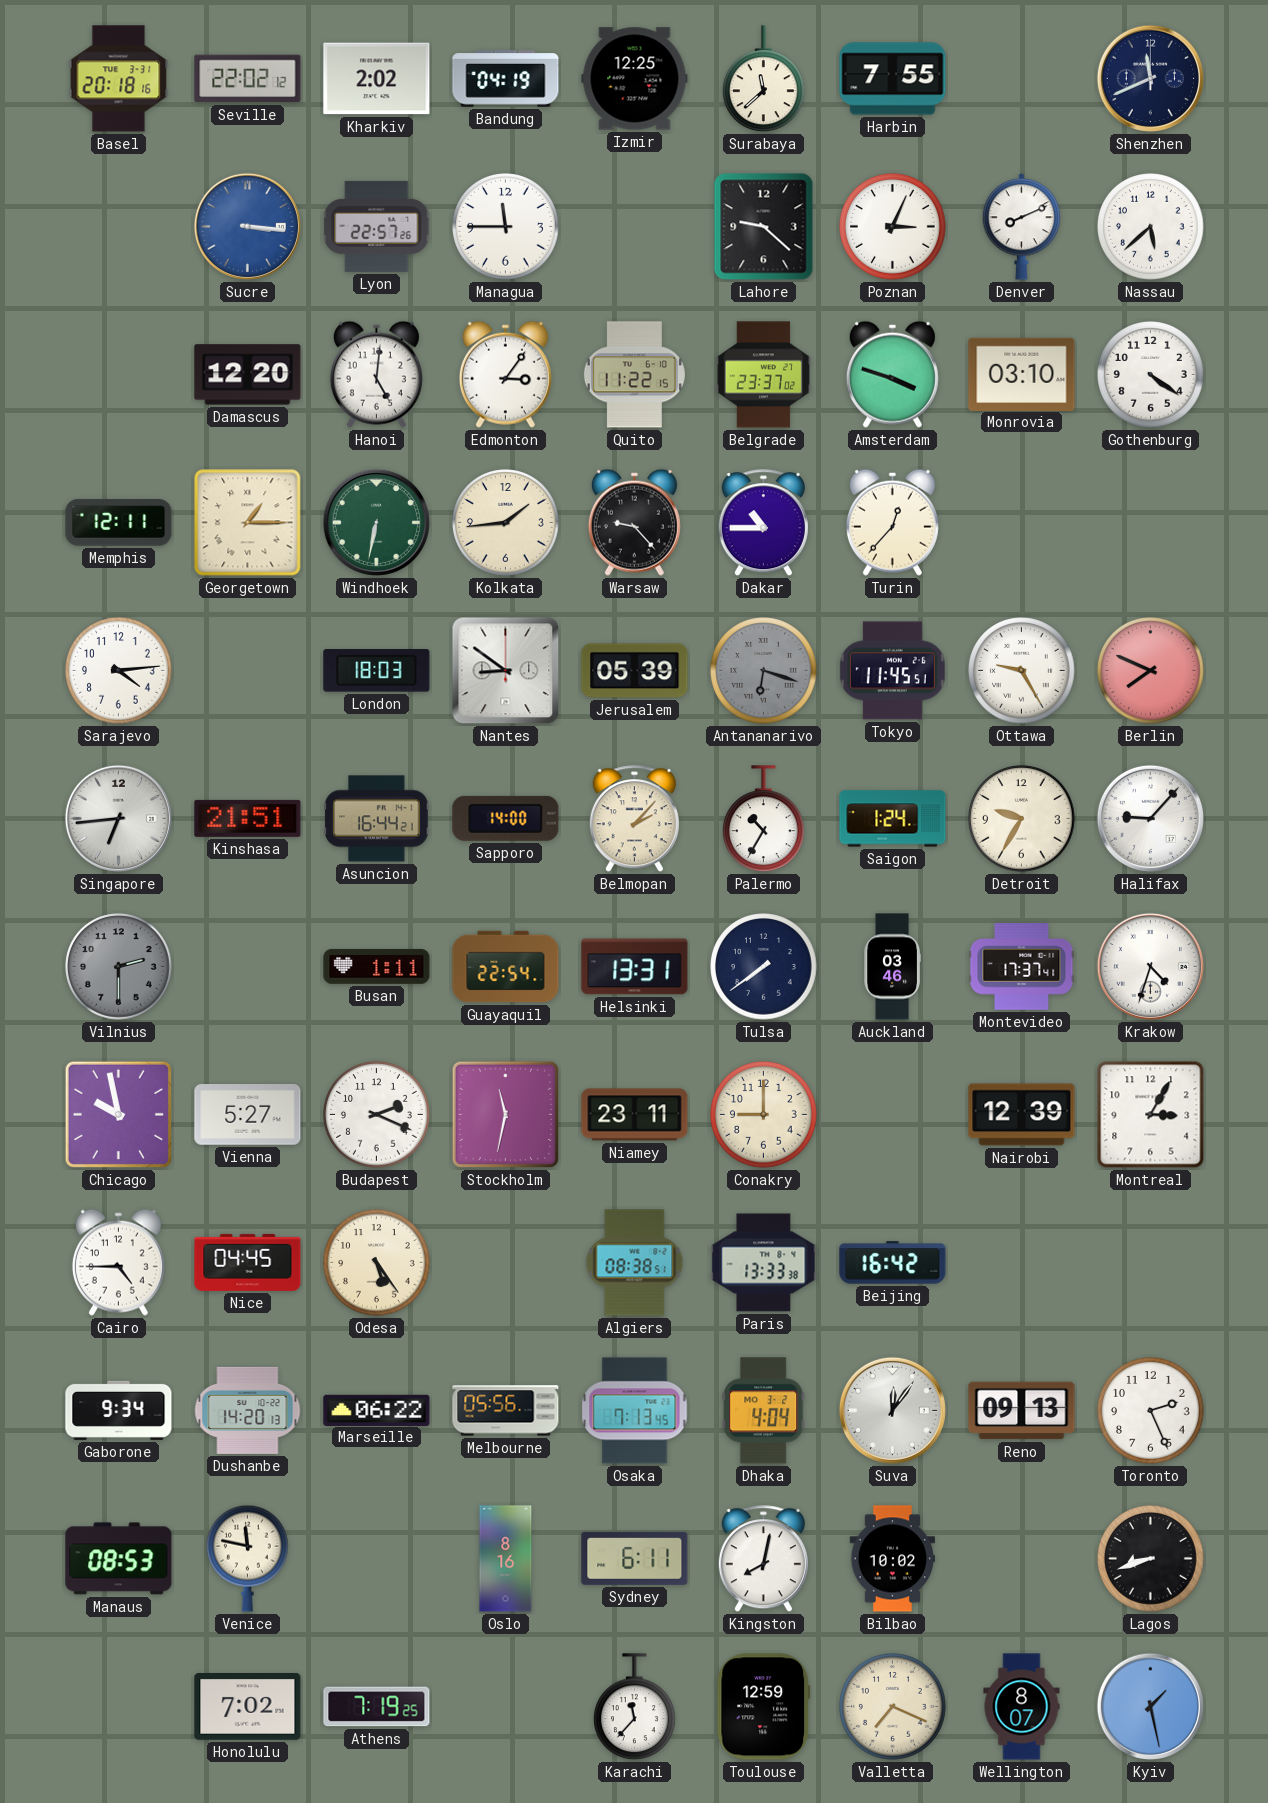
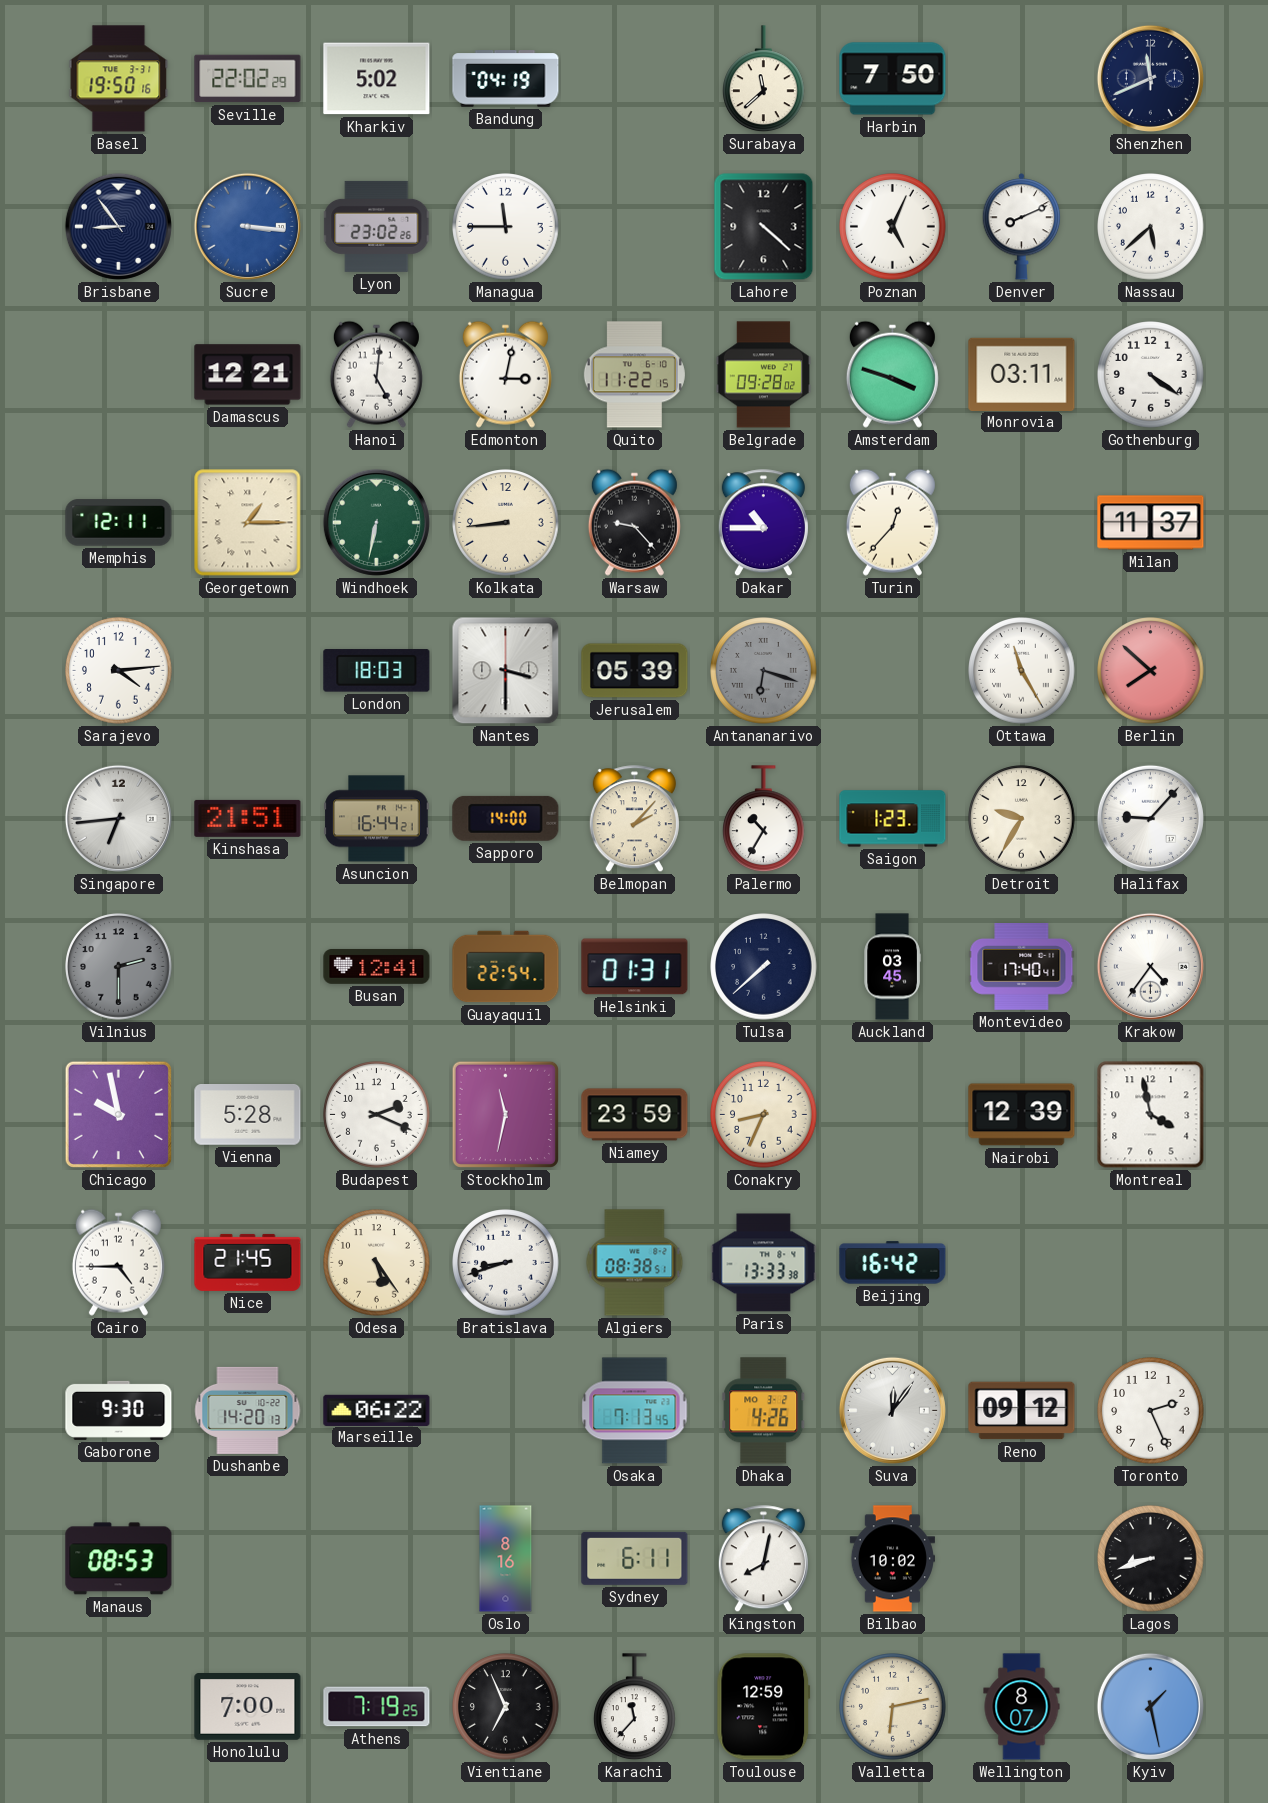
Basel: 20:18 -> 19:50 (119, 79)
Seville: 22:02:12 -> 22:02:29 (248, 79)
Kharkiv: 2:02 -> 5:02 (377, 79)
Izmir: 12:25 -> none (635, 79)
Harbin: 7:55 -> 7:50 (893, 79)
Brisbane: none -> 8:54 (118, 226)
Lyon: 22:57 -> 23:02 (377, 226)
Lahore: 9:22 -> 4:22 (764, 227)
Poznan: 3:04 -> 5:04 (893, 227)
Damascus: 12:20 -> 12:21 (248, 375)
Edmonton: 3:06 -> 3:02 (505, 374)
Belgrade: 23:37 -> 09:28 (763, 375)
Monrovia: 03:10 -> 03:11 (1022, 374)
Kolkata: 1:44 -> 8:44 (506, 523)
Milan: none -> 11:37 (1151, 523)
Nantes: 8:51 -> 3:30 (506, 671)
Tokyo: 11:45 -> none (892, 671)
Ottawa: 9:25 -> 11:25 (1022, 671)
Berlin: 7:49 -> 7:52 (1151, 671)
Saigon: 1:24 -> 1:23 (893, 819)
Busan: 1:11 -> 12:41 (377, 966)
Helsinki: 13:31 -> 01:31 (635, 967)
Tulsa: 7:39 -> 7:38 (764, 967)
Auckland: 03:46 -> 03:45 (892, 967)
Montevideo: 17:37 -> 17:40 (1022, 967)
Krakow: 4:33 -> 4:36 (1150, 966)
Vienna: 5:27 -> 5:28 (248, 1115)
Niamey: 23:11 -> 23:59 (635, 1115)
Conakry: 9:00 -> 8:34 (764, 1115)
Montreal: 3:05 -> 3:58 (1151, 1115)
Nice: 04:45 -> 21:45 (248, 1262)
Bratislava: none -> 8:42 (506, 1263)
Gaborone: 9:34 -> 9:30 (119, 1410)
Melbourne: 05:56 -> none (506, 1411)
Dhaka: 4:04 -> 4:26 (764, 1411)
Reno: 09:13 -> 09:12 (1022, 1411)
Venice: 11:47 -> none (248, 1558)
Honolulu: 7:02 -> 7:00 (248, 1707)
Vientiane: none -> 6:56 (506, 1707)
Valletta: 7:19 -> 6:13 (893, 1707)
